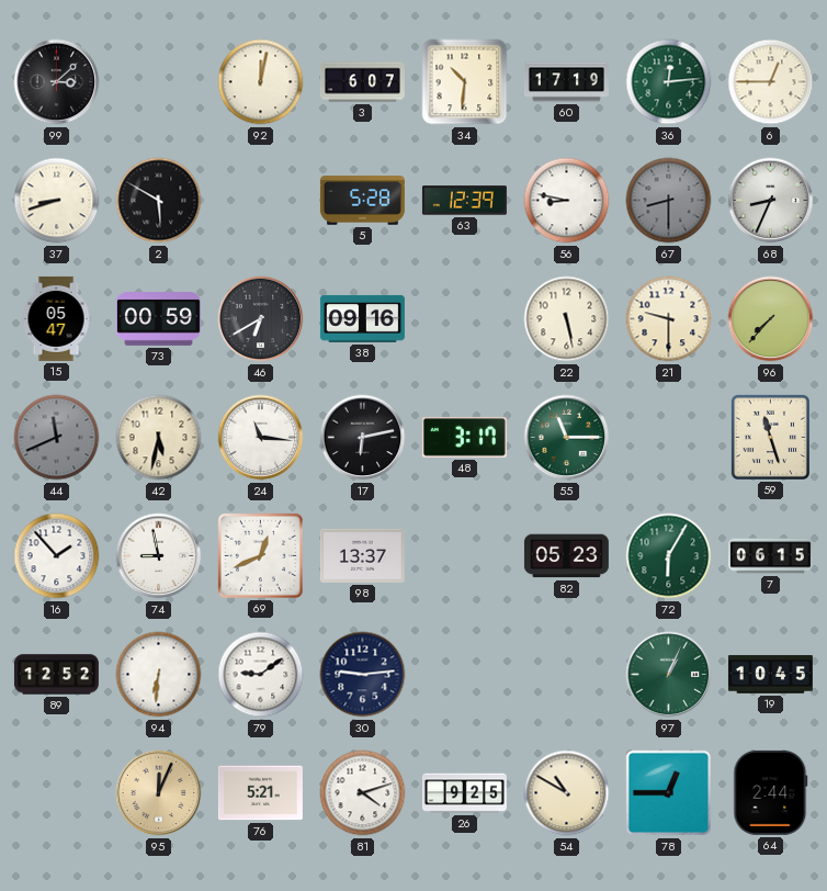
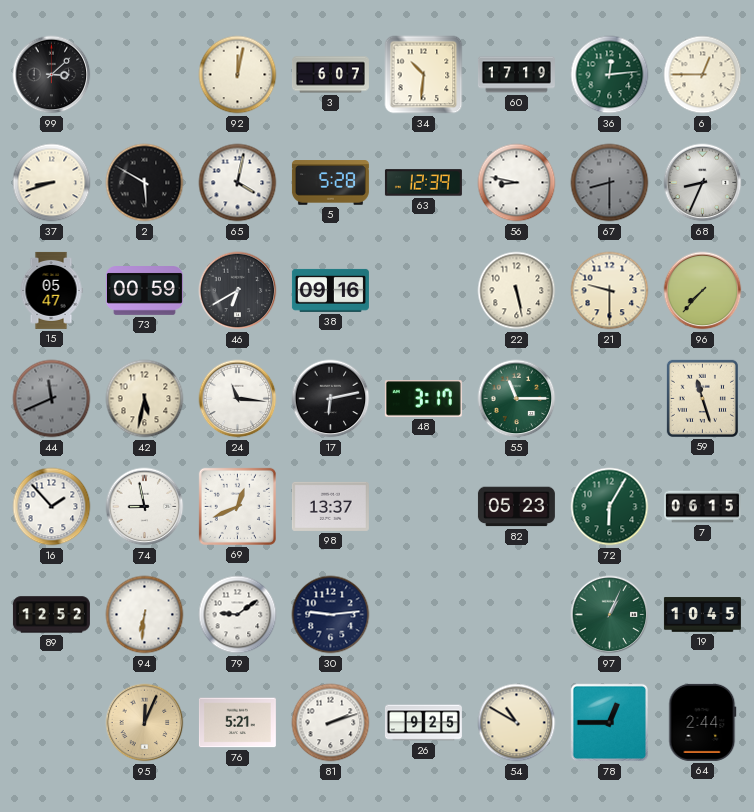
65: none -> 4:02 (238, 183)
81: 4:12 -> 2:12 (331, 723)
